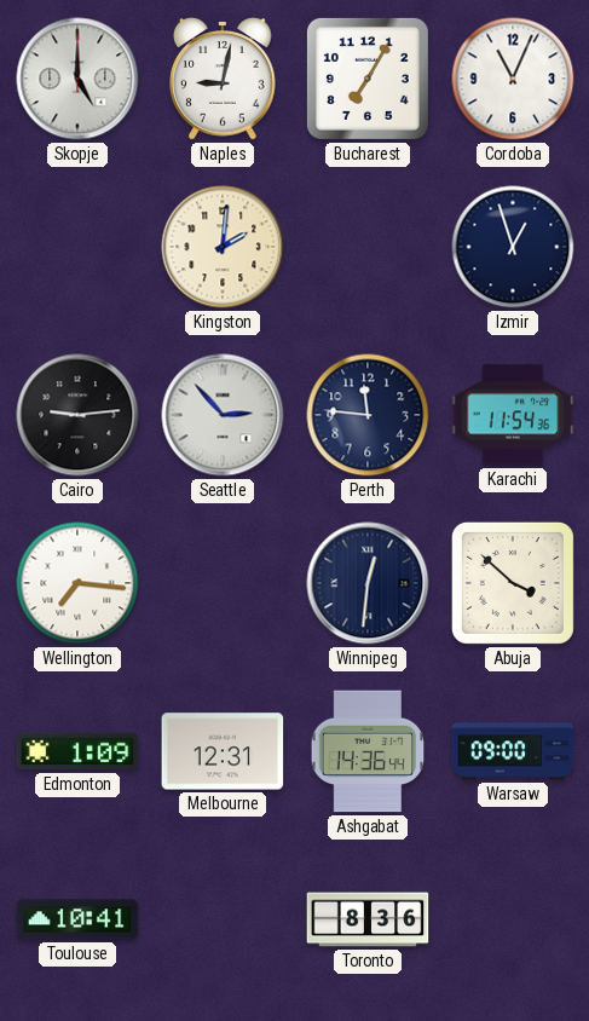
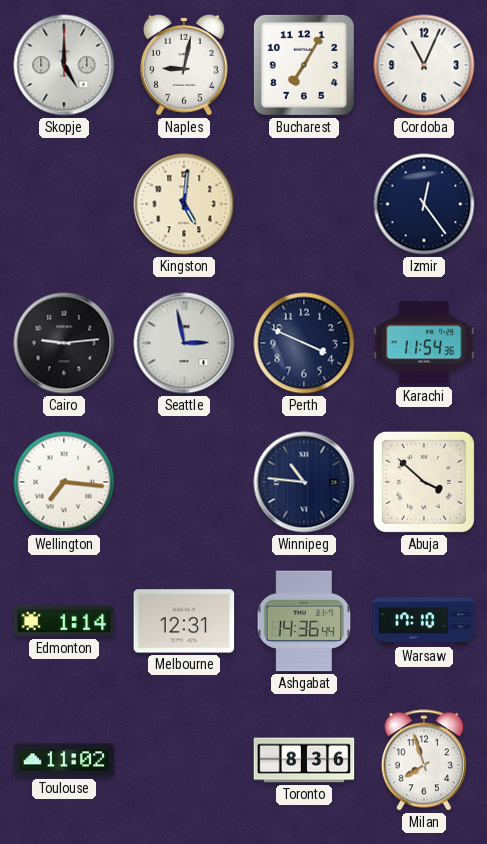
Kingston: 2:01 -> 5:01 (184, 204)
Izmir: 12:57 -> 12:24 (424, 204)
Seattle: 2:53 -> 2:58 (184, 343)
Perth: 11:46 -> 3:49 (304, 343)
Winnipeg: 12:31 -> 10:46 (304, 482)
Edmonton: 1:09 -> 1:14 (64, 621)
Warsaw: 09:00 -> 17:10 (424, 621)
Toulouse: 10:41 -> 11:02 (64, 760)
Milan: none -> 7:57 (424, 760)
